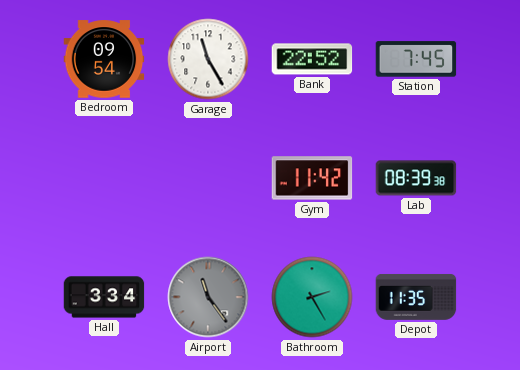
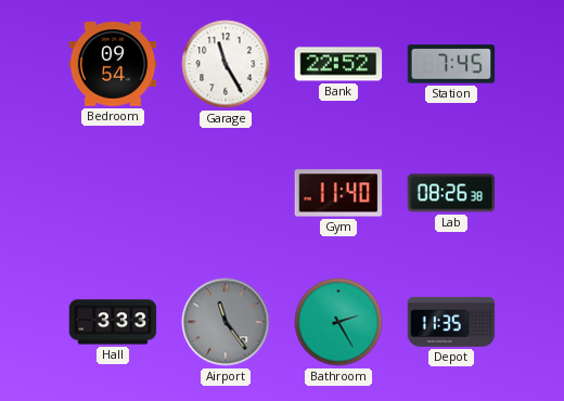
Gym: 11:42 -> 11:40 (338, 193)
Lab: 08:39 -> 08:26 (451, 193)
Hall: 3:34 -> 3:33 (113, 322)
